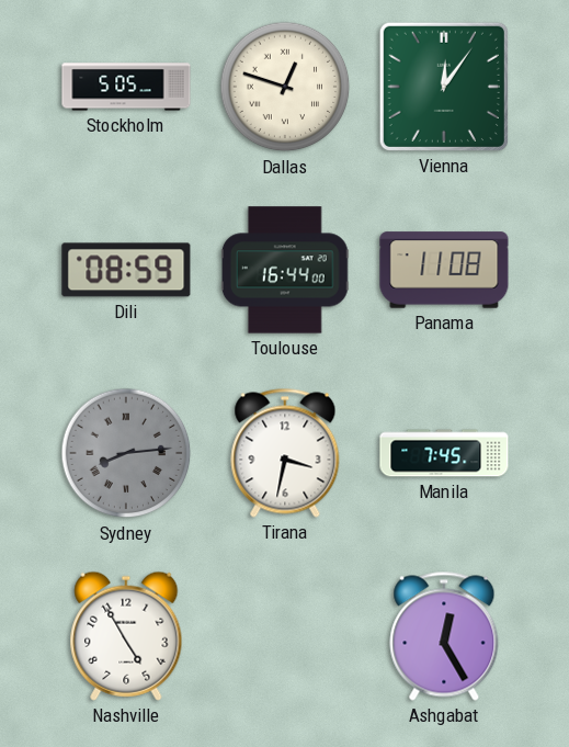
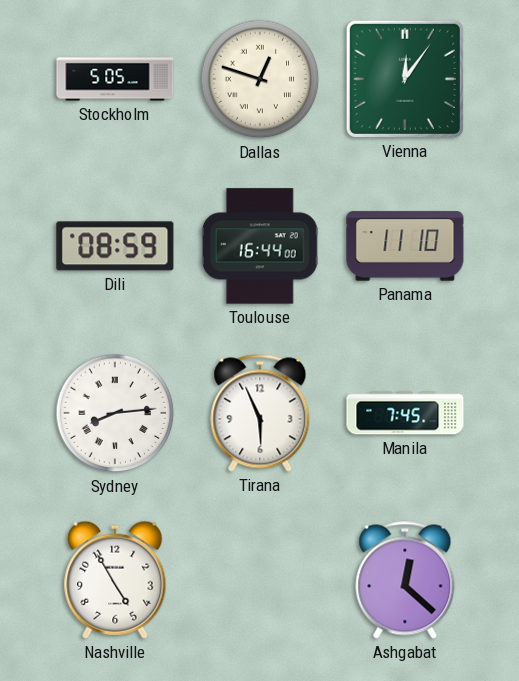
Panama: 11:08 -> 11:10 (405, 246)
Sydney dial: grey -> white (115, 413)
Tirana: 3:32 -> 5:56 (260, 413)
Ashgabat: 12:25 -> 12:22 (405, 580)
